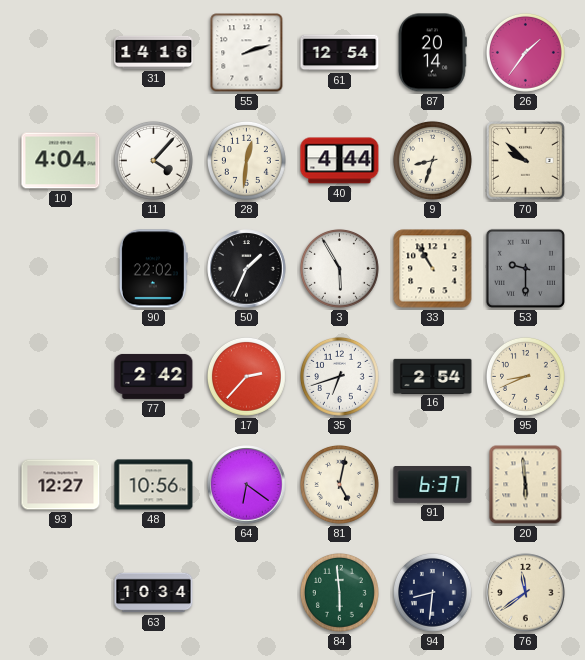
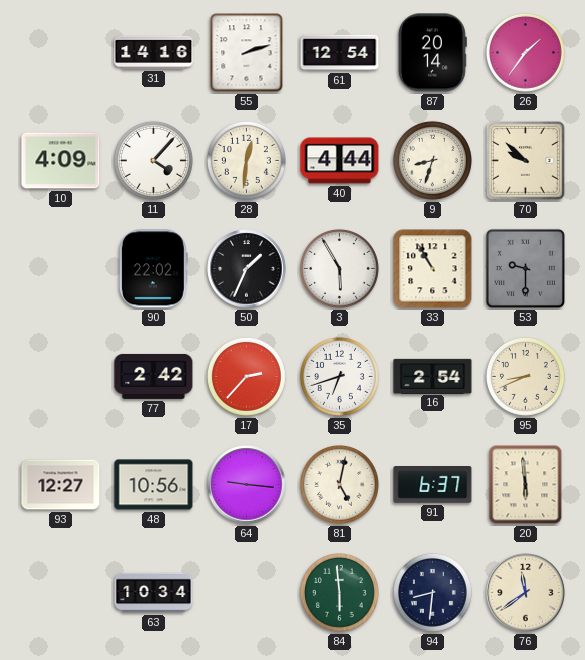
10: 4:04 -> 4:09 (61, 161)
64: 6:21 -> 9:16 (247, 485)
